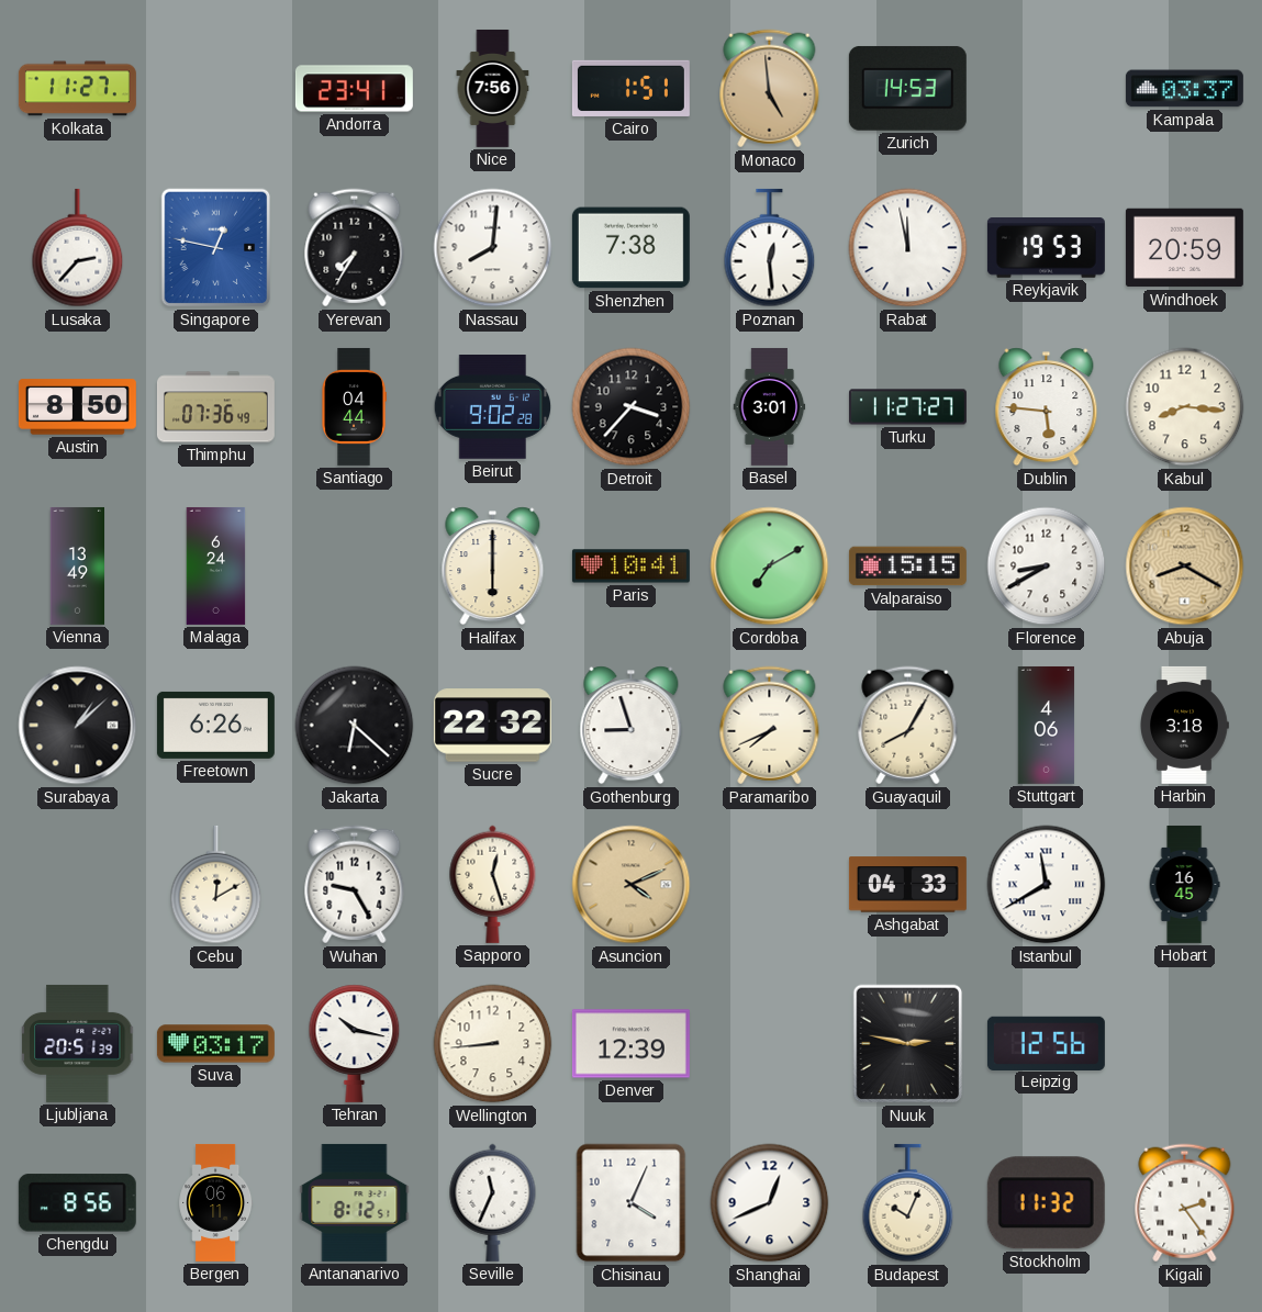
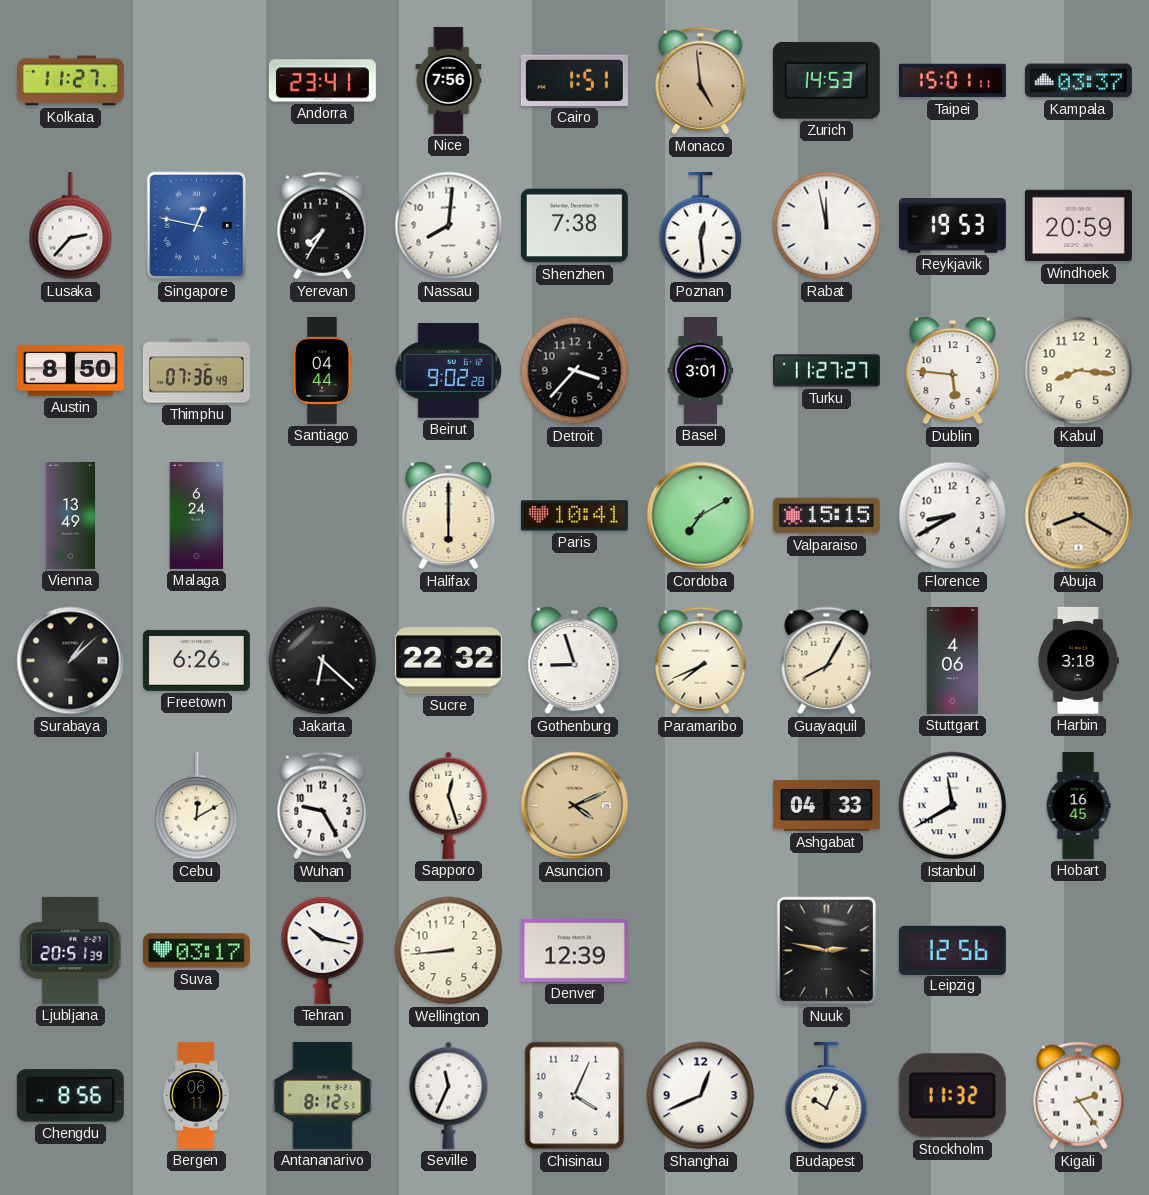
Taipei: none -> 15:01 (952, 81)
